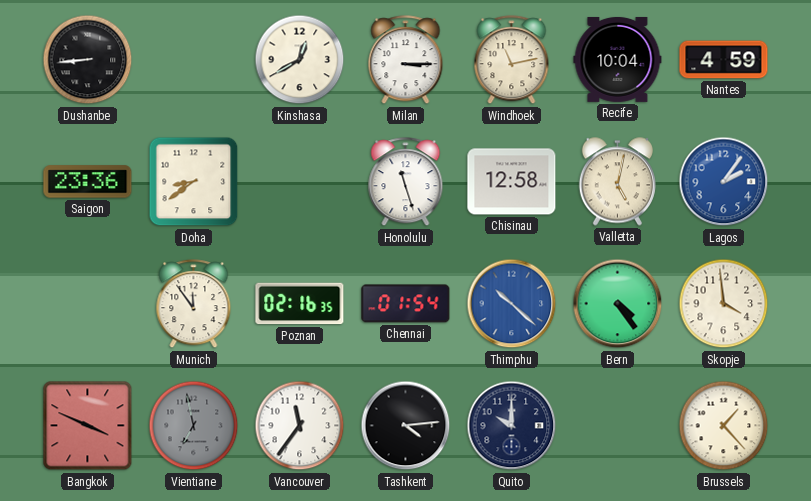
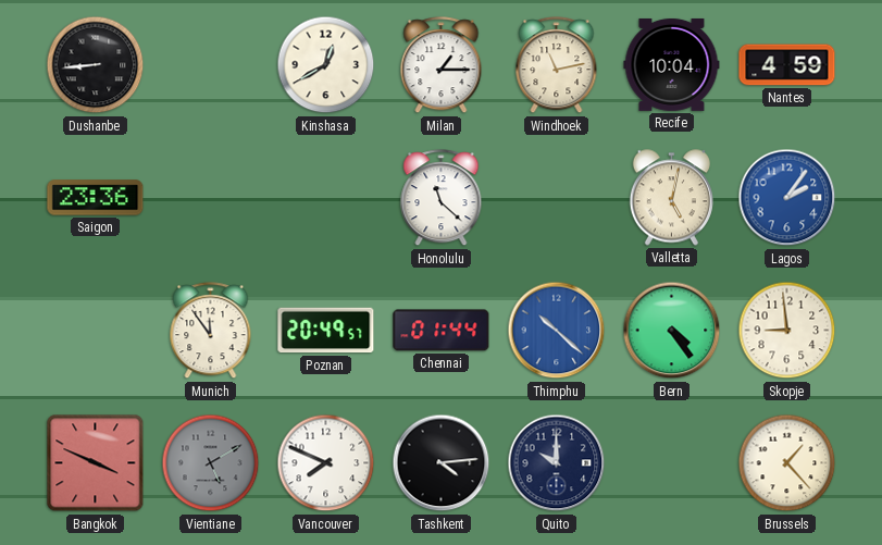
Milan: 3:15 -> 1:15 (442, 65)
Doha: 8:39 -> none (194, 182)
Honolulu: 11:27 -> 11:22 (442, 198)
Chisinau: 12:58 -> none (512, 182)
Poznan: 02:16 -> 20:49 (326, 331)
Chennai: 01:54 -> 01:44 (442, 331)
Skopje: 3:59 -> 8:59 (787, 331)
Vientiane: 6:58 -> 5:10 (211, 463)
Vancouver: 11:36 -> 7:49 (326, 463)
